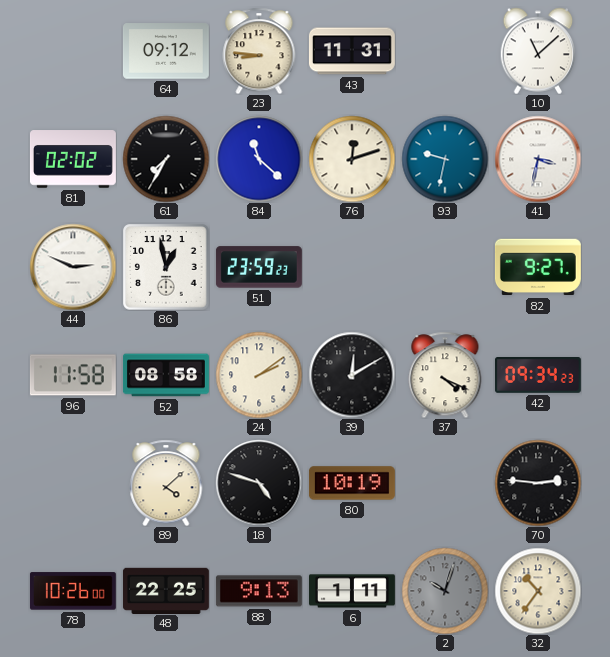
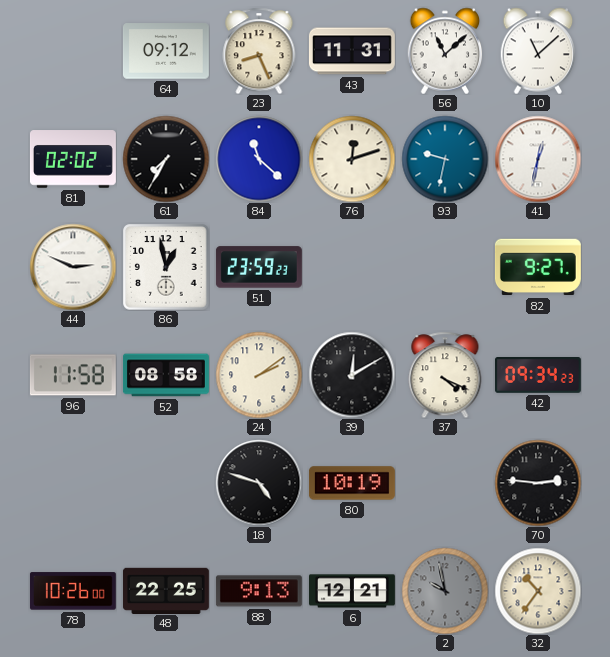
23: 8:46 -> 8:26 (259, 51)
56: none -> 11:08 (445, 51)
41: 3:32 -> 12:32 (538, 159)
89: 4:08 -> none (166, 483)
6: 1:11 -> 12:21 (352, 591)
2: 10:03 -> 9:58 (445, 591)
